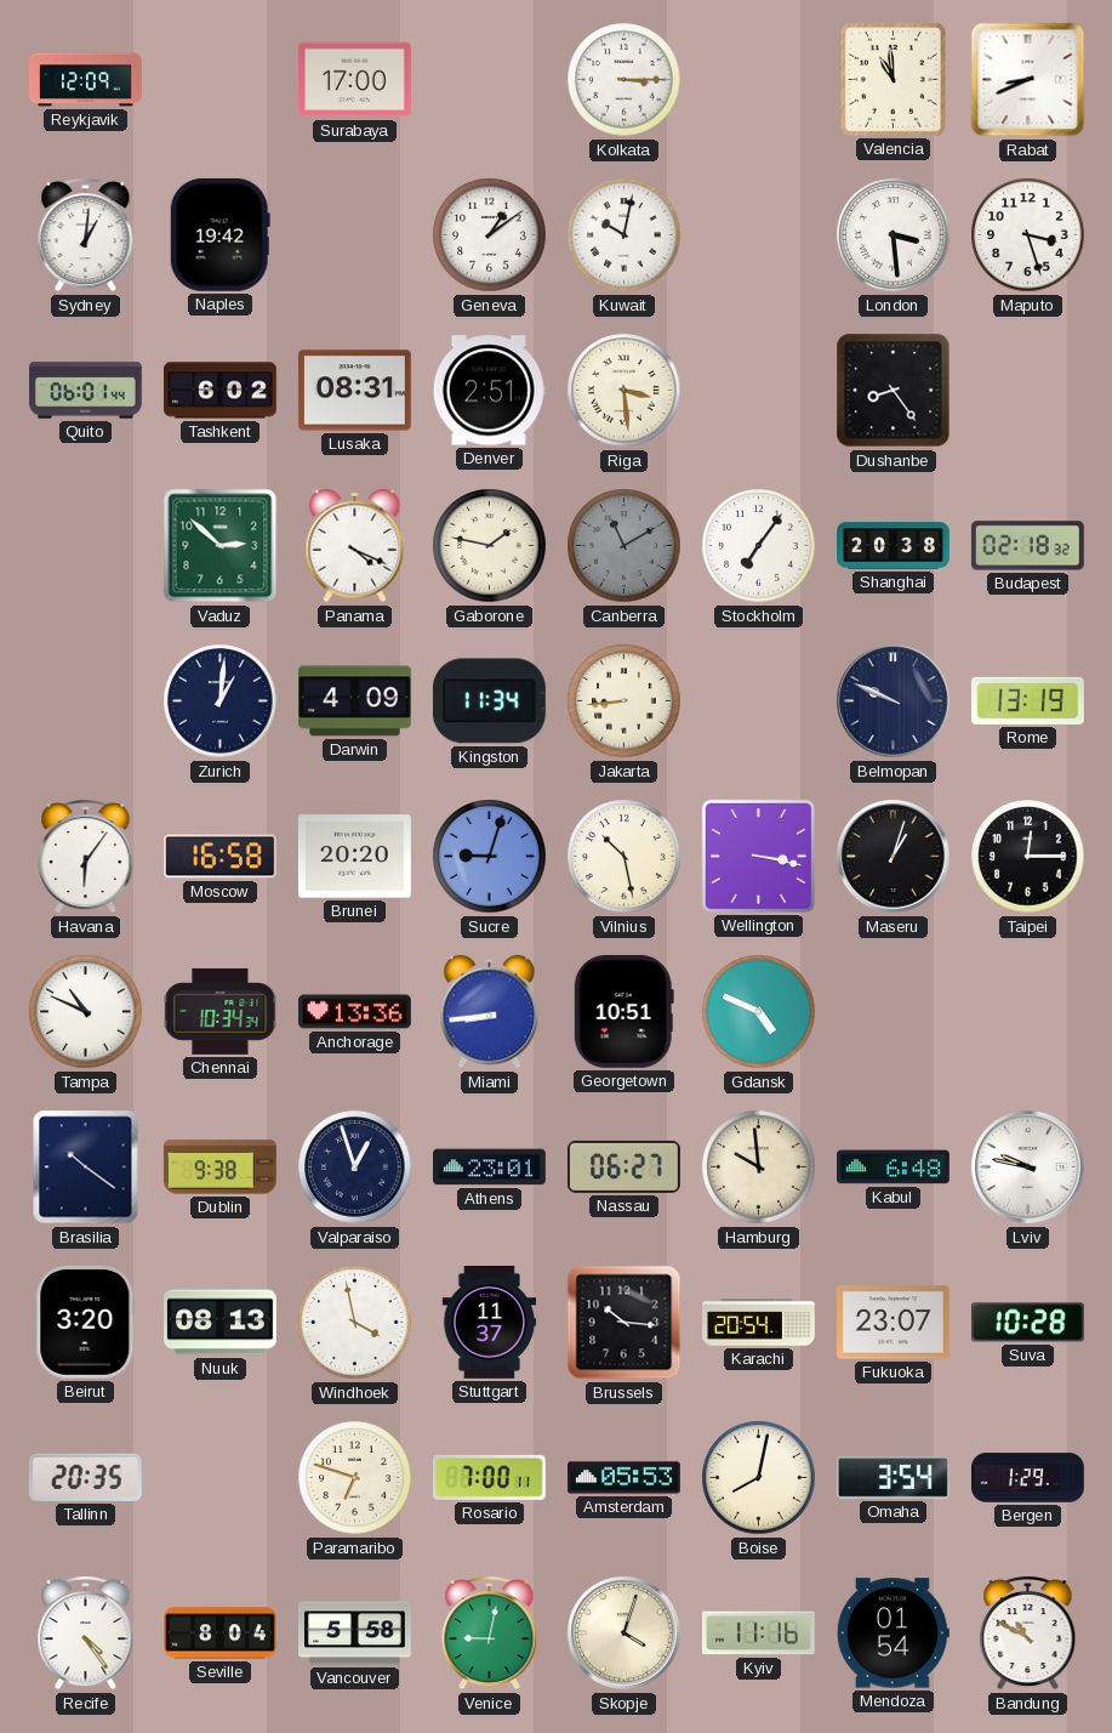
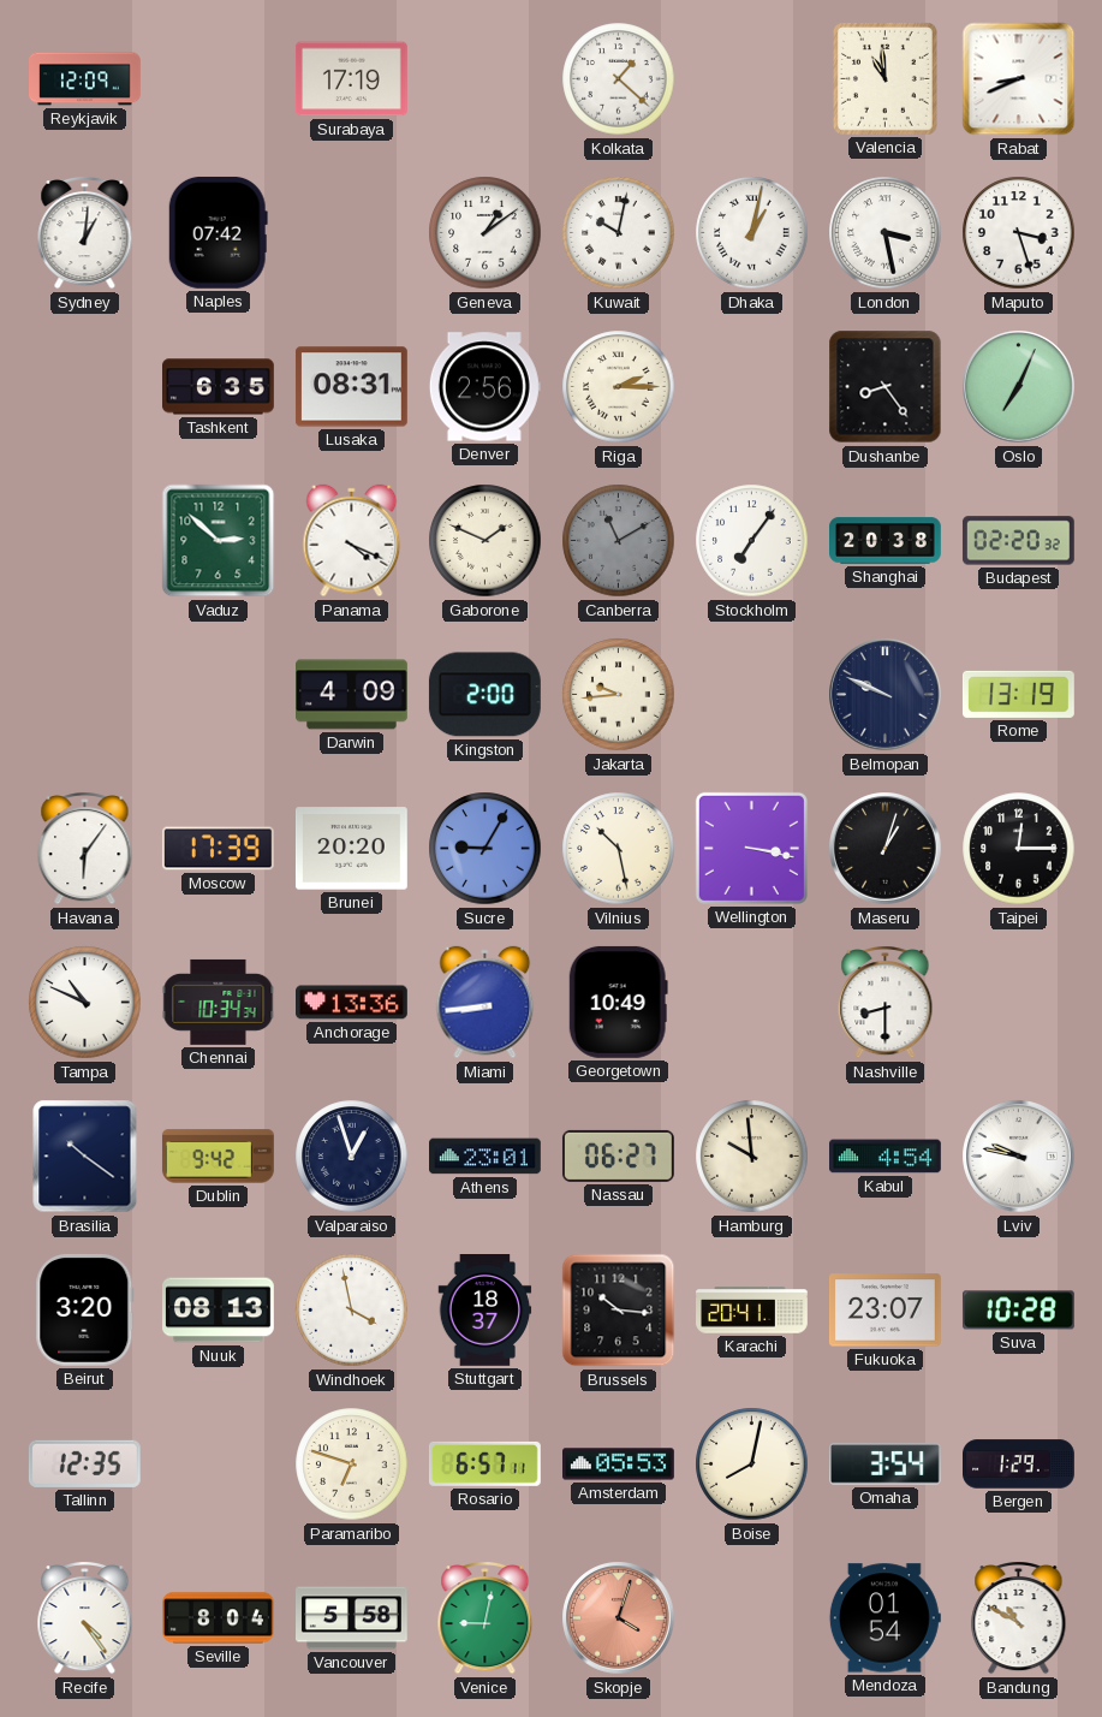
Surabaya: 17:00 -> 17:19 (351, 79)
Kolkata: 3:15 -> 1:22 (619, 79)
Naples: 19:42 -> 07:42 (218, 232)
Dhaka: none -> 1:02 (752, 233)
London: 3:29 -> 3:28 (886, 233)
Quito: 06:01 -> none (86, 391)
Tashkent: 6:02 -> 6:35 (219, 387)
Denver: 2:51 -> 2:56 (484, 387)
Riga: 3:29 -> 2:15 (619, 387)
Oslo: none -> 7:04 (1019, 387)
Gaborone: 1:47 -> 1:49 (486, 541)
Budapest: 02:18 -> 02:20 (1018, 541)
Zurich: 1:01 -> none (221, 701)
Kingston: 11:34 -> 2:00 (484, 695)
Jakarta: 8:44 -> 9:44 (619, 695)
Moscow: 16:58 -> 17:39 (218, 849)
Sucre: 9:03 -> 9:05 (486, 849)
Georgetown: 10:51 -> 10:49 (618, 1002)
Gdansk: 4:49 -> none (759, 1012)
Nashville: none -> 8:30 (886, 1002)
Dublin: 9:38 -> 9:42 (218, 1157)
Kabul: 6:48 -> 4:54 (886, 1157)
Stuttgart: 11:37 -> 18:37 (486, 1311)
Karachi: 20:54 -> 20:41 (752, 1311)
Tallinn: 20:35 -> 12:35 (84, 1463)
Rosario: 7:00 -> 6:57 (484, 1463)
Skopje dial: cream -> salmon (619, 1618)
Kyiv: 11:16 -> none (758, 1633)
